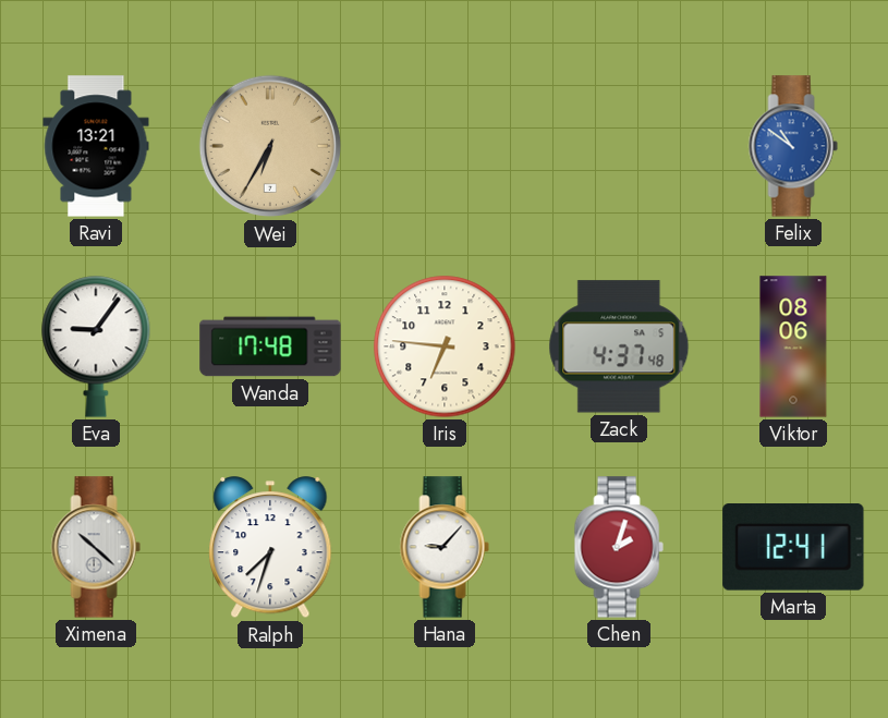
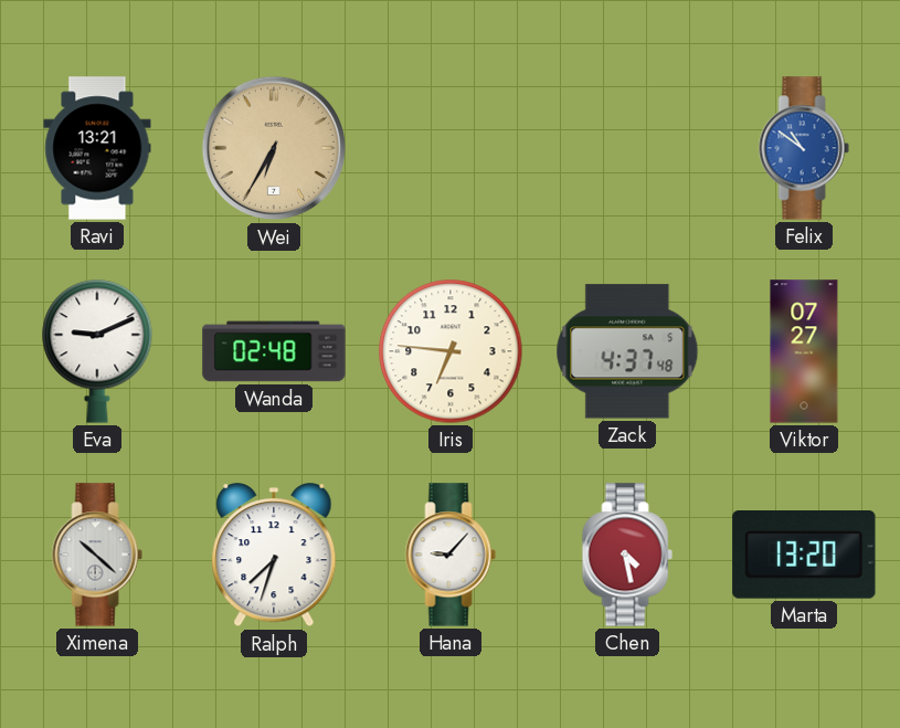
Eva: 9:06 -> 9:11 (97, 351)
Wanda: 17:48 -> 02:48 (274, 351)
Viktor: 08:06 -> 07:27 (804, 351)
Chen: 2:03 -> 4:28 (627, 555)
Marta: 12:41 -> 13:20 (804, 556)
